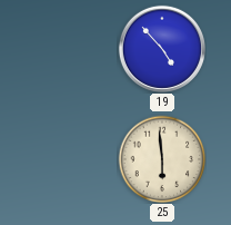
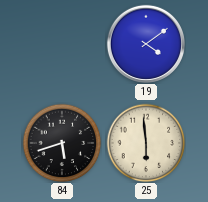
19: 4:53 -> 4:09 (146, 44)
84: none -> 5:42 (62, 143)
